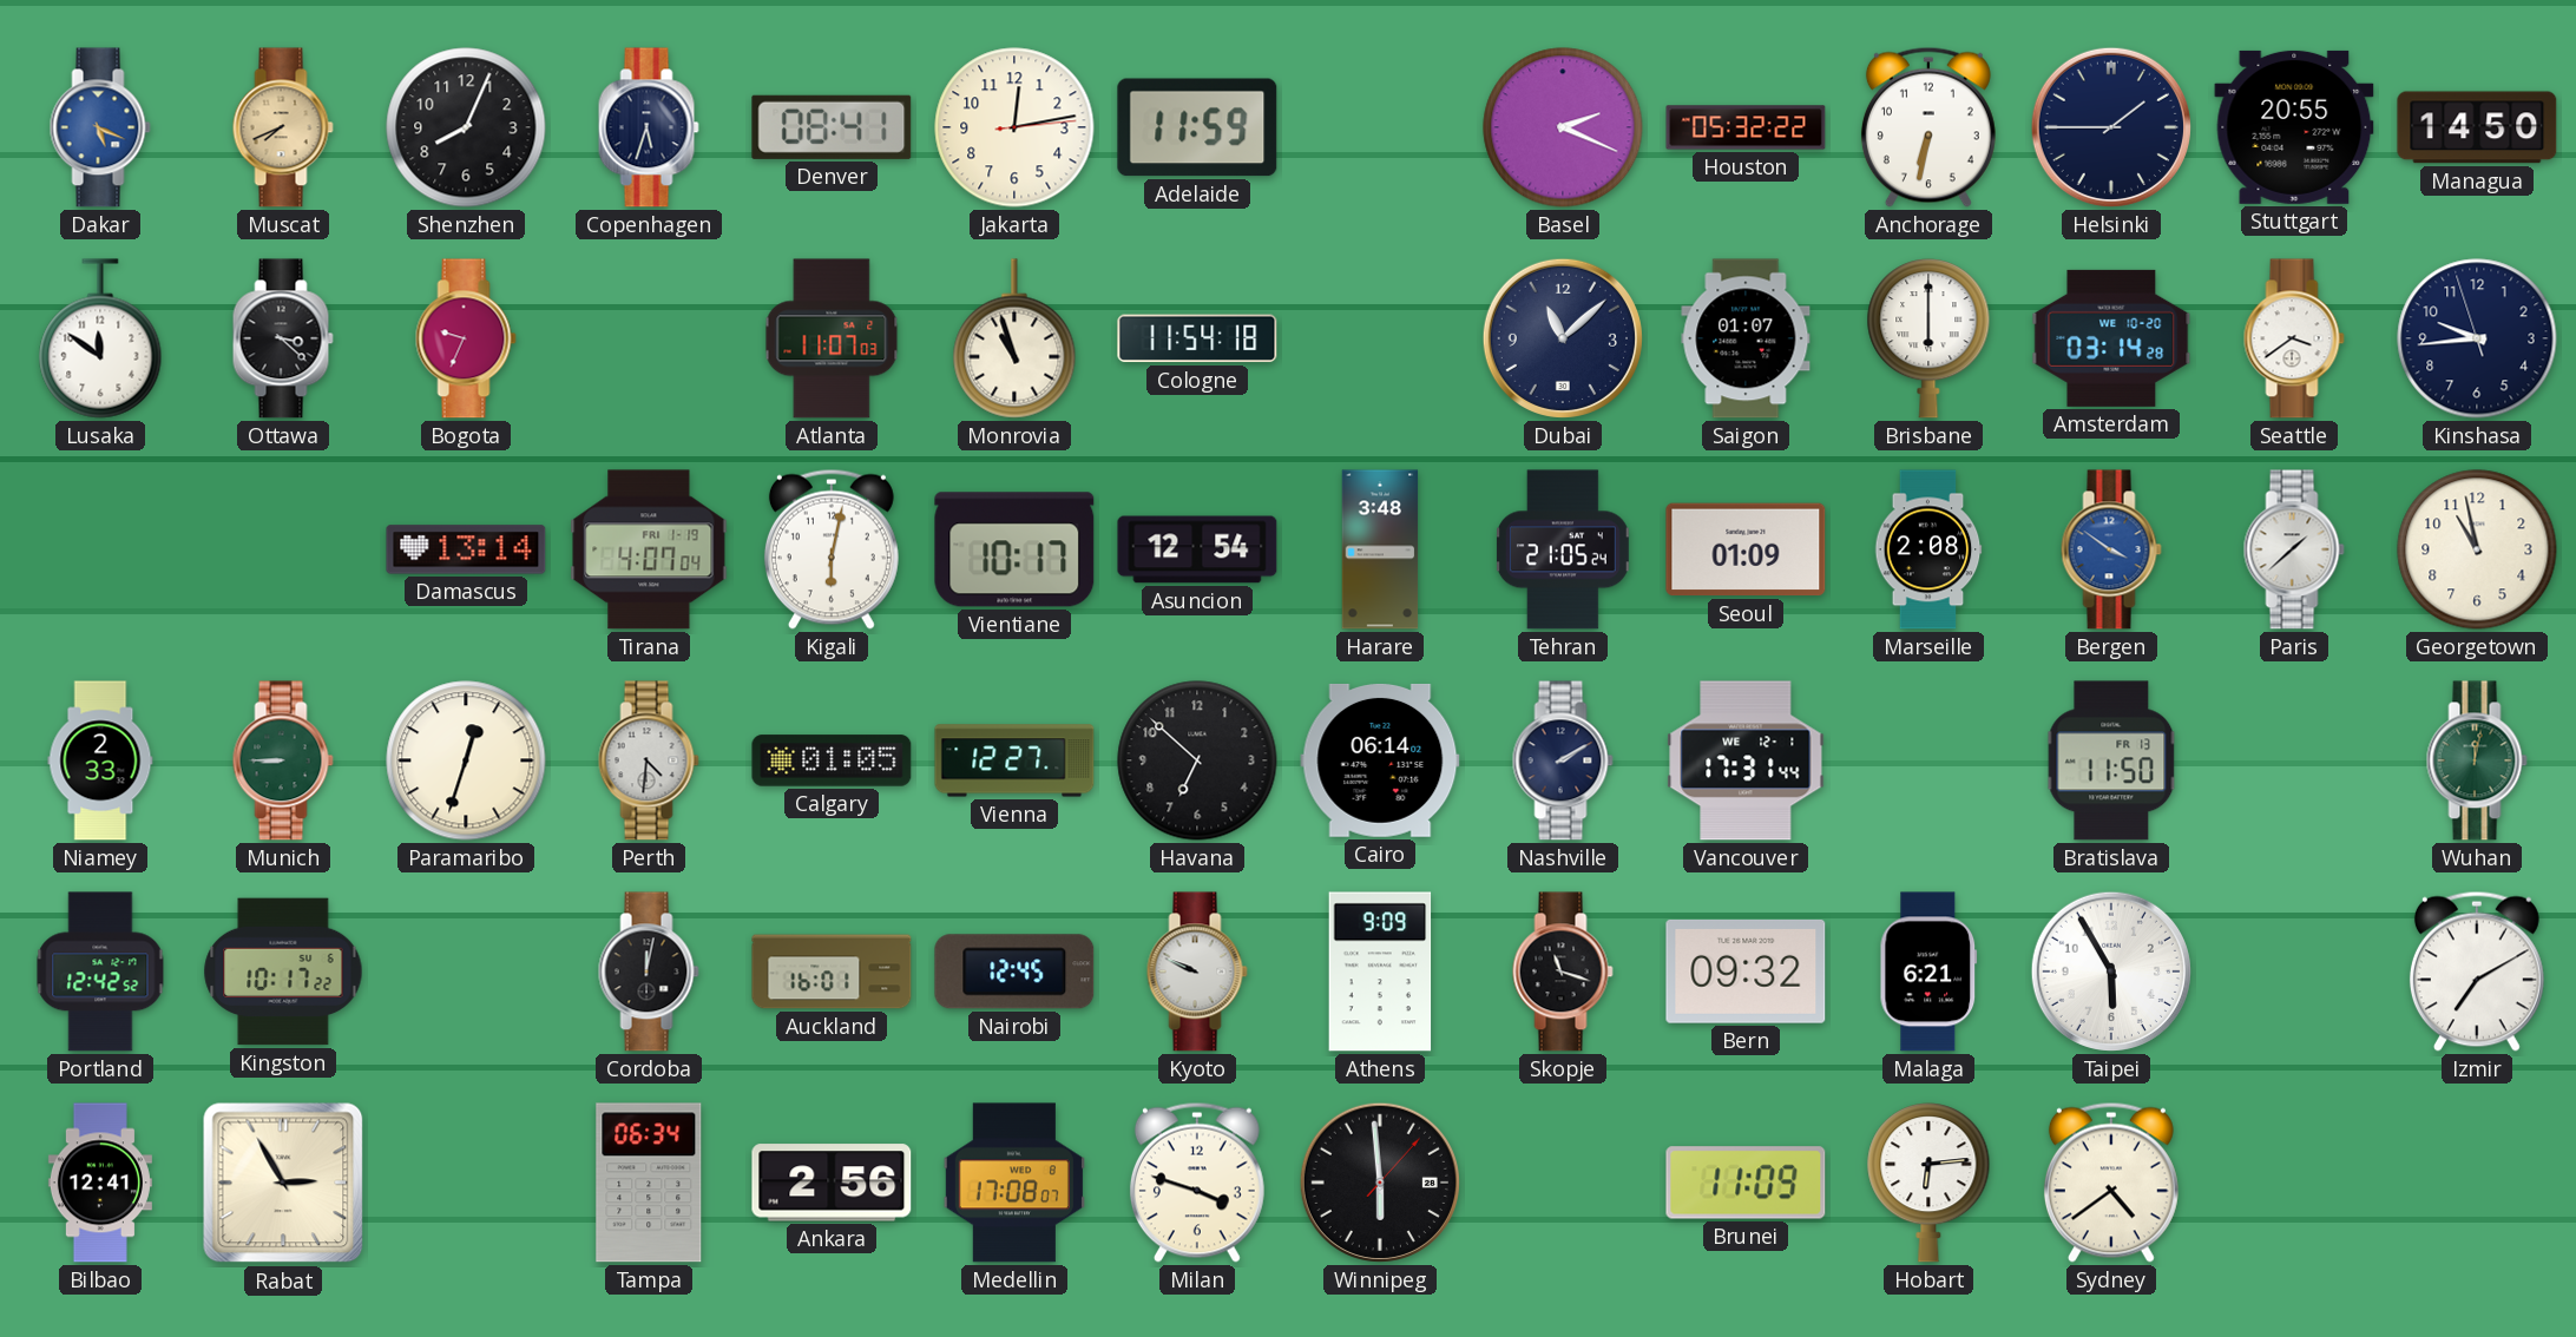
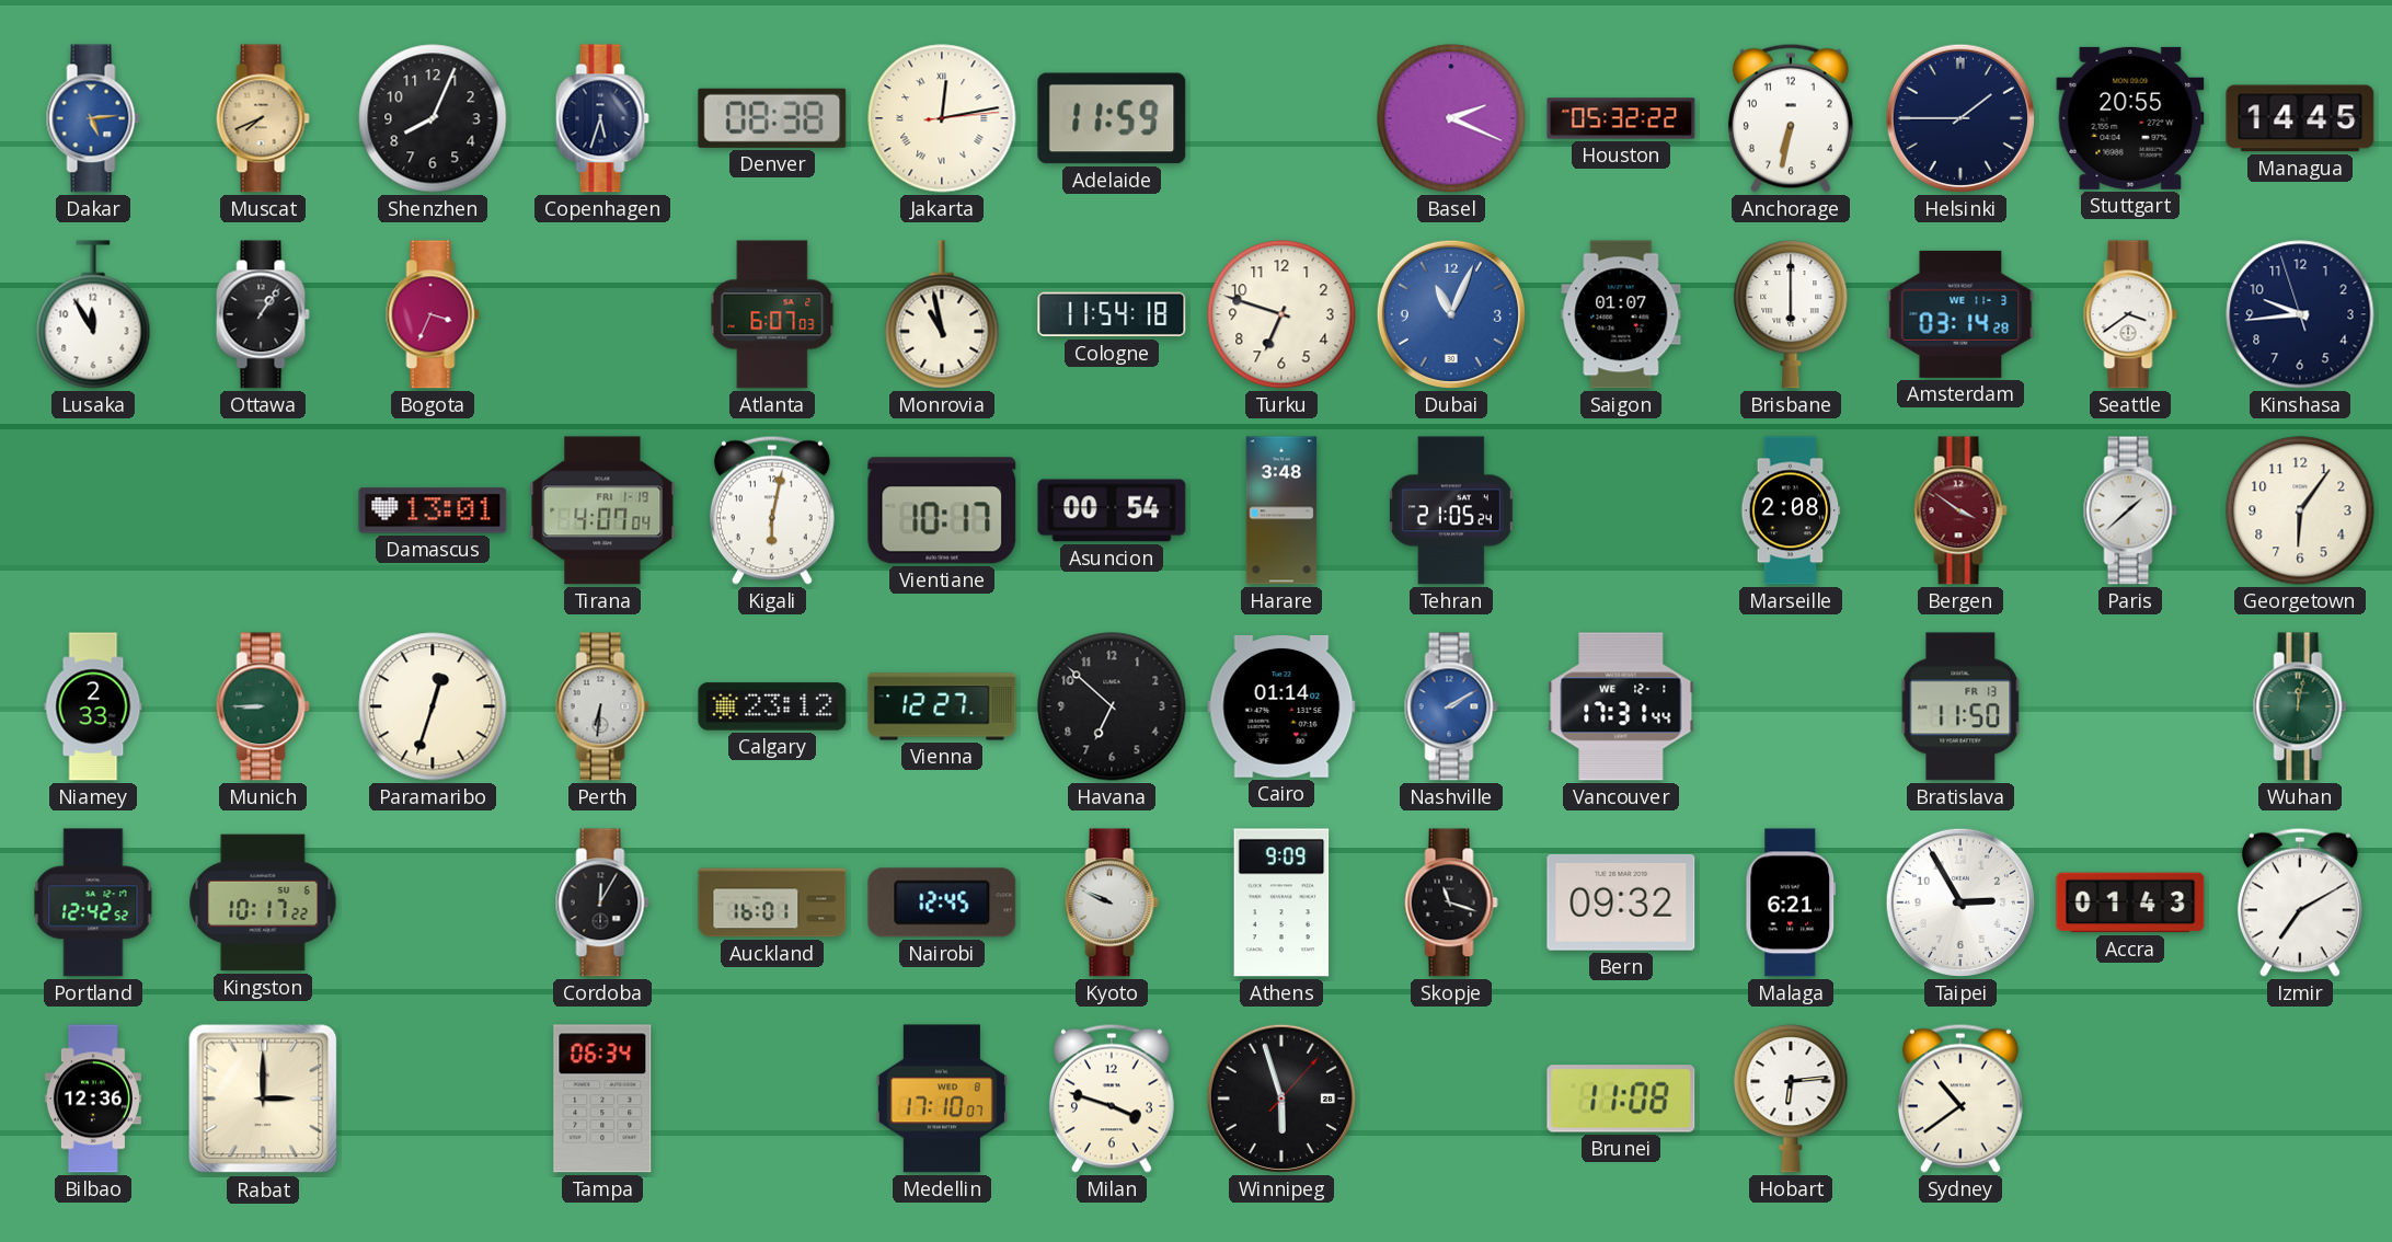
Dakar: 5:19 -> 5:14 (93, 118)
Denver: 08:41 -> 08:38 (772, 118)
Jakarta numerals: Arabic -> Roman (942, 118)
Managua: 14:50 -> 14:45 (2300, 118)
Lusaka: 11:51 -> 11:55 (93, 314)
Ottawa: 3:22 -> 1:06 (263, 314)
Bogota: 9:34 -> 3:34 (433, 314)
Atlanta: 11:07 -> 6:07 (772, 314)
Monrovia: 10:57 -> 10:58 (942, 314)
Turku: none -> 6:48 (1281, 314)
Dubai: 11:08 -> 11:04 (1451, 314)
Dubai dial: navy -> blue (1451, 314)
Amsterdam date: WE 10-20 -> WE 11-3 (1960, 314)
Damascus: 13:14 -> 13:01 (433, 510)
Asuncion: 12:54 -> 00:54 (1112, 510)
Seoul: 01:09 -> none (1746, 549)
Bergen dial: blue -> burgundy (1960, 510)
Georgetown: 10:58 -> 6:06 (2300, 510)
Perth: 4:31 -> 6:31 (602, 706)
Calgary: 01:05 -> 23:12 (772, 706)
Cairo: 06:14 -> 01:14 (1281, 706)
Nashville dial: navy -> blue (1451, 706)
Cordoba: 12:02 -> 12:05 (602, 902)
Taipei: 5:55 -> 2:55 (1960, 902)
Accra: none -> 01:43 (2130, 902)
Bilbao: 12:41 -> 12:36 (93, 1099)
Rabat: 2:55 -> 3:00 (263, 1099)
Ankara: 2:56 -> none (832, 1183)
Medellin: 17:08 -> 17:10 (942, 1099)
Winnipeg: 5:59 -> 5:57 (1281, 1099)
Brunei: 11:09 -> 11:08 (1621, 1099)
Sydney: 4:39 -> 10:39 (1960, 1099)
